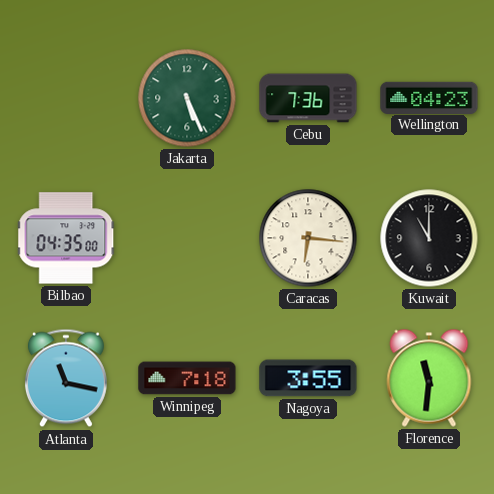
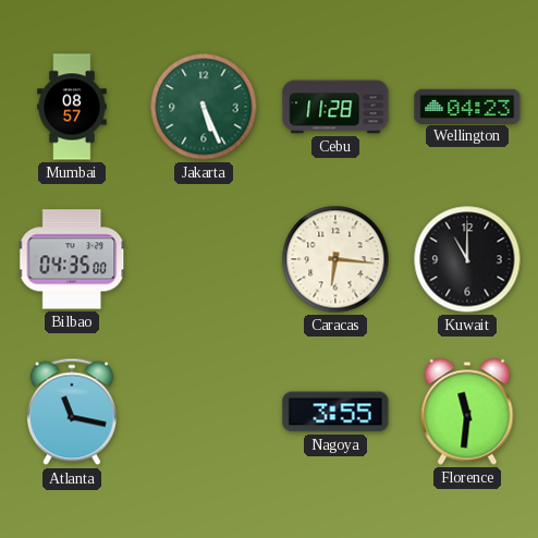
Mumbai: none -> 08:57 (72, 107)
Cebu: 7:36 -> 11:28 (335, 107)
Winnipeg: 7:18 -> none (187, 378)
